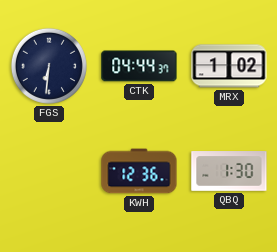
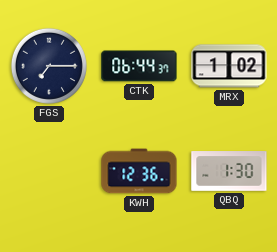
FGS: 6:31 -> 7:15 (49, 66)
CTK: 04:44 -> 06:44 (139, 66)
